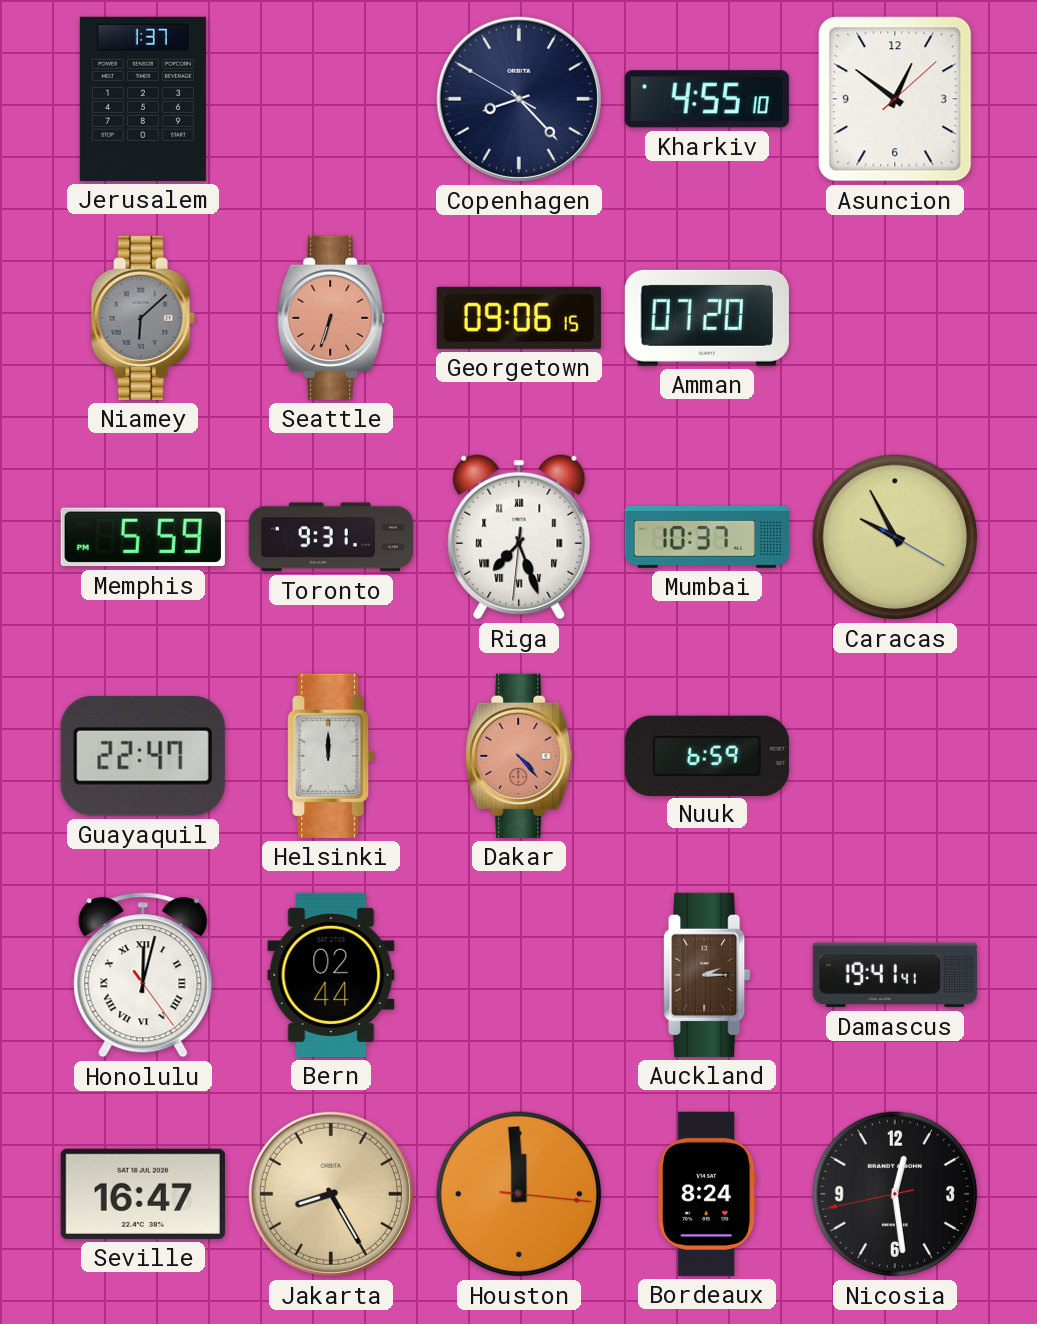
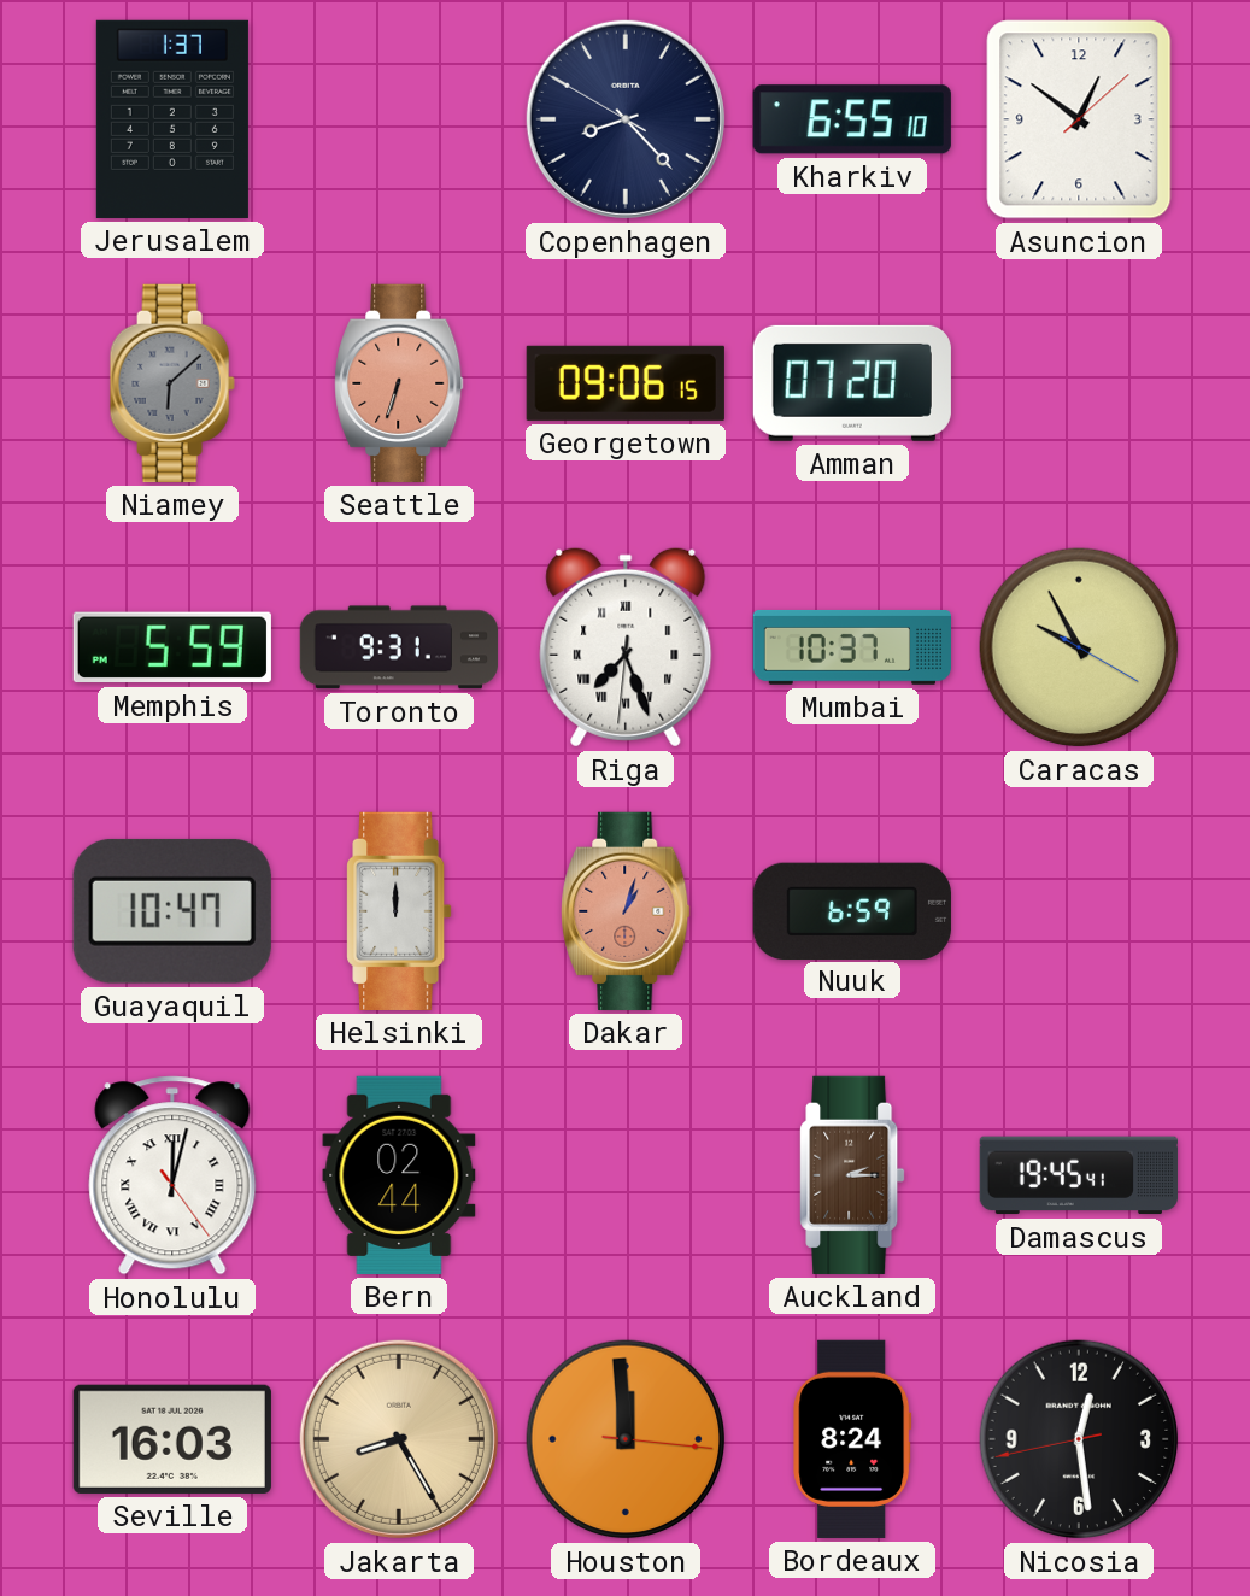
Kharkiv: 4:55 -> 6:55 (852, 119)
Guayaquil: 22:47 -> 10:47 (172, 911)
Dakar: 4:23 -> 1:03 (626, 911)
Damascus: 19:41 -> 19:45 (1079, 1175)
Seville: 16:47 -> 16:03 (172, 1439)
